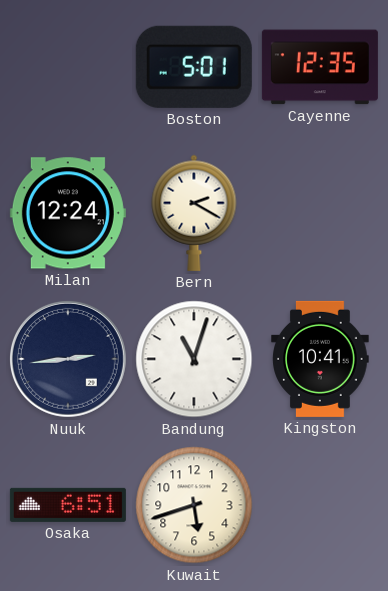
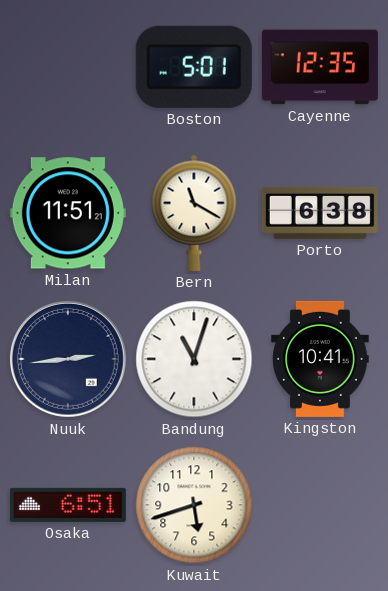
Milan: 12:24 -> 11:51 (68, 213)
Bern: 2:20 -> 11:20 (194, 213)
Porto: none -> 6:38 (320, 213)
